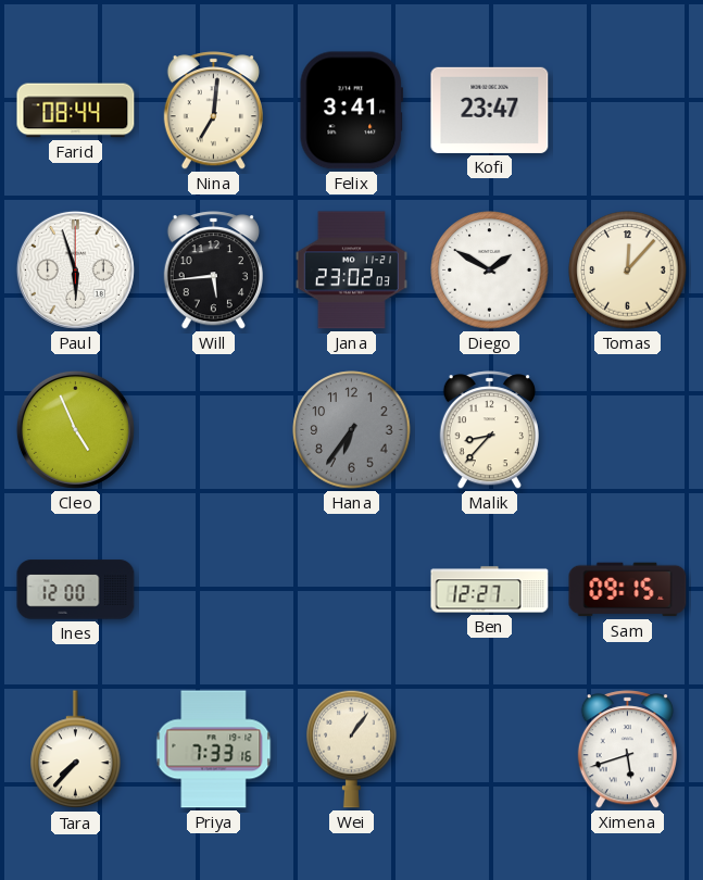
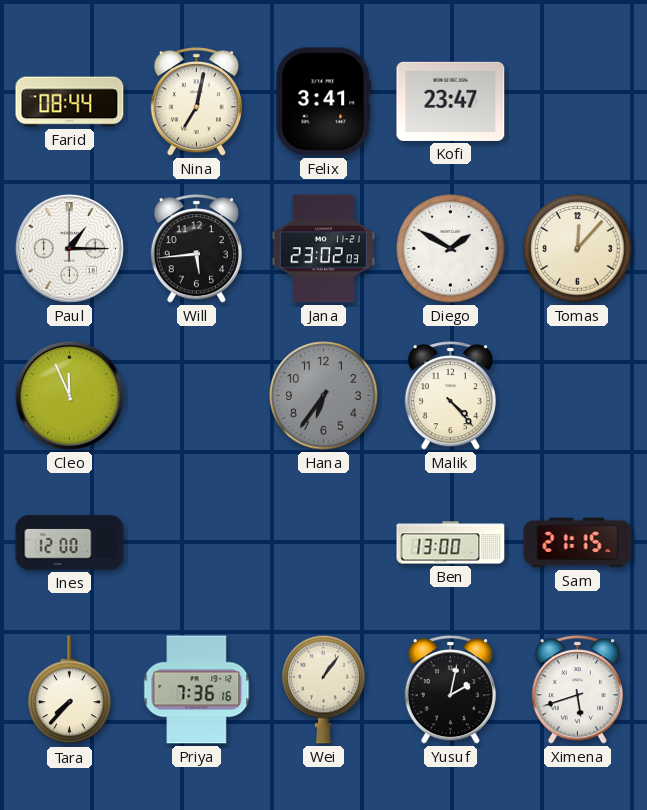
Nina: 7:01 -> 7:02 (196, 102)
Paul: 5:57 -> 1:15 (69, 248)
Cleo: 4:56 -> 11:56 (69, 395)
Malik: 8:37 -> 4:23 (450, 396)
Ben: 12:27 -> 13:00 (451, 543)
Sam: 09:15 -> 21:15 (578, 543)
Priya: 7:33 -> 7:36 (197, 690)
Yusuf: none -> 2:02 (450, 690)
